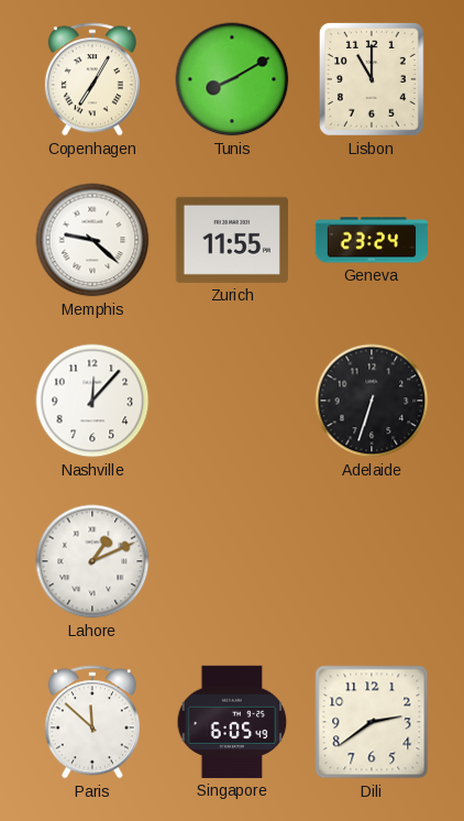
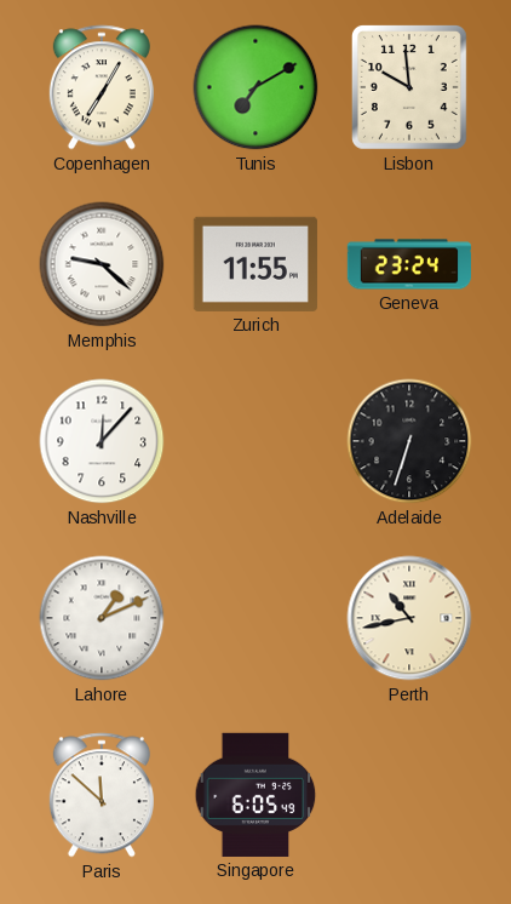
Tunis: 8:10 -> 7:10 (255, 87)
Lisbon: 11:00 -> 9:59 (409, 87)
Perth: none -> 10:43 (409, 618)
Dili: 2:39 -> none (372, 722)
